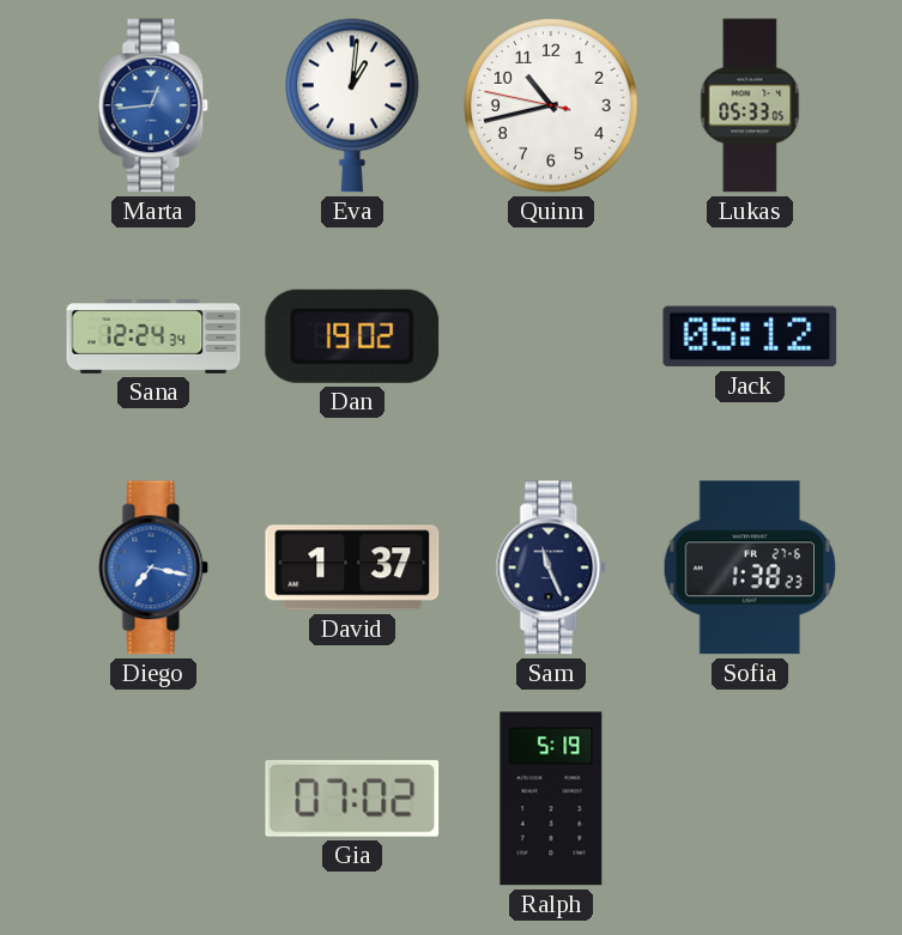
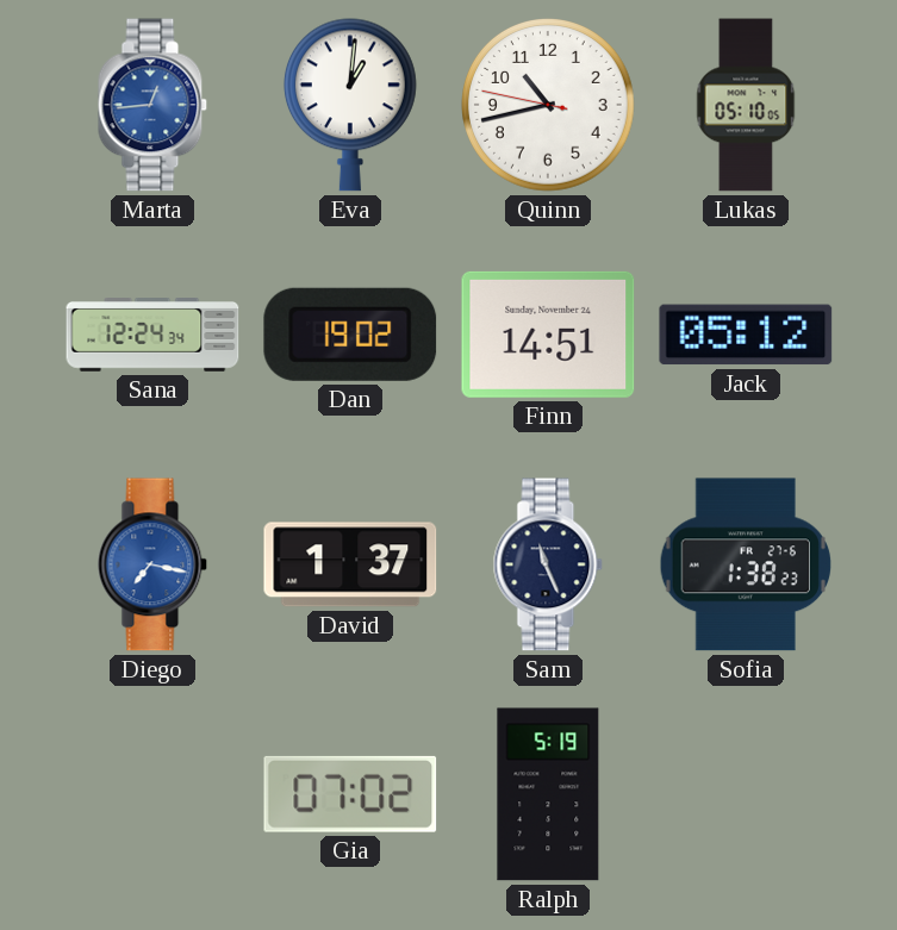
Lukas: 05:33 -> 05:10 (746, 105)
Finn: none -> 14:51 (548, 335)
